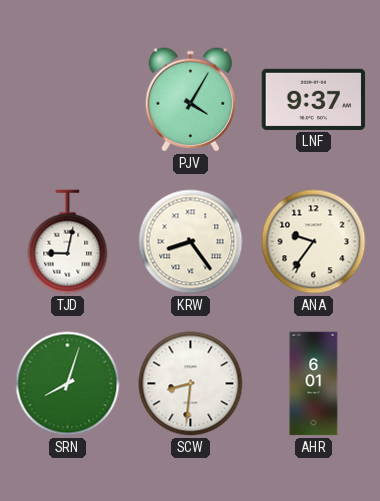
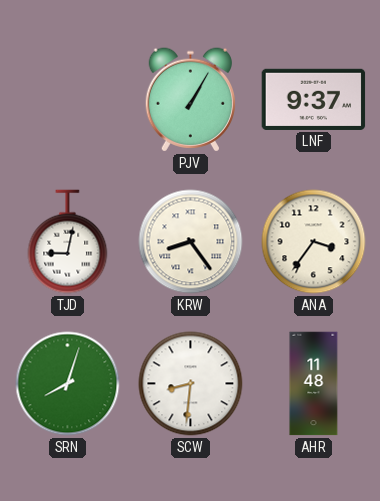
PJV: 4:05 -> 1:05 (190, 100)
ANA: 9:36 -> 3:36 (314, 242)
AHR: 6:01 -> 11:48 (314, 384)
